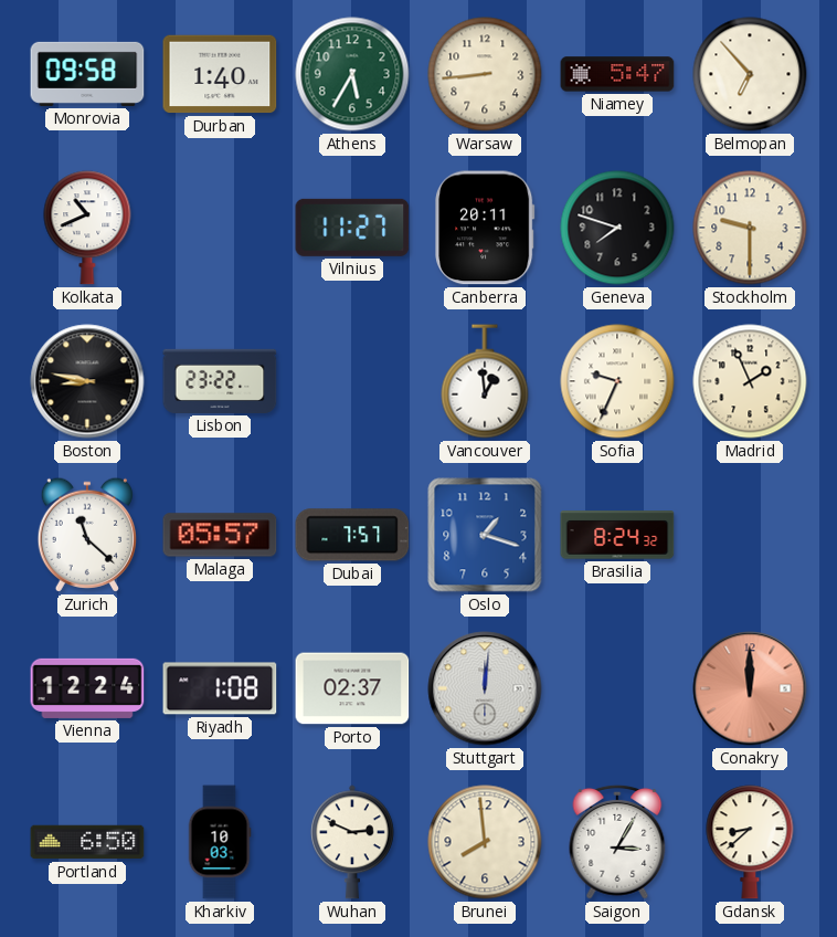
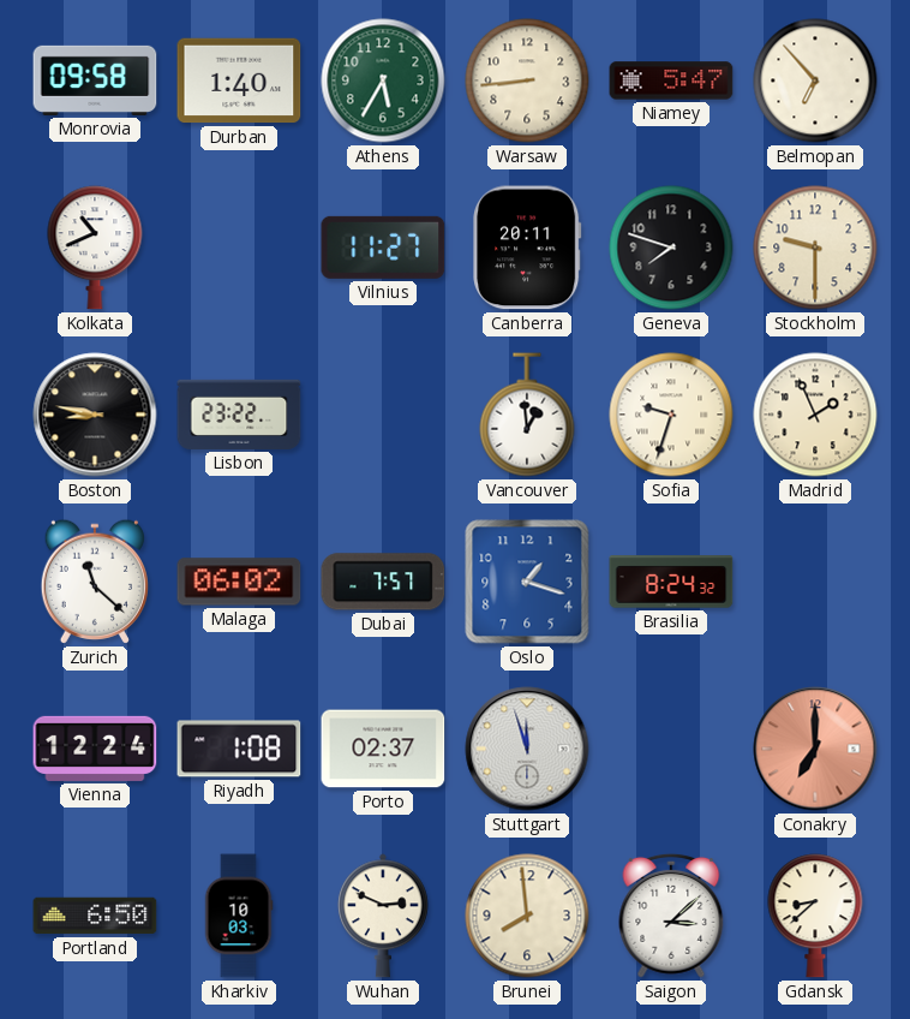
Sofia: 9:34 -> 9:33 (671, 415)
Malaga: 05:57 -> 06:02 (239, 582)
Stuttgart: 12:01 -> 11:57 (527, 749)
Conakry: 12:00 -> 7:00 (815, 749)
Saigon: 3:05 -> 3:08 (671, 916)
